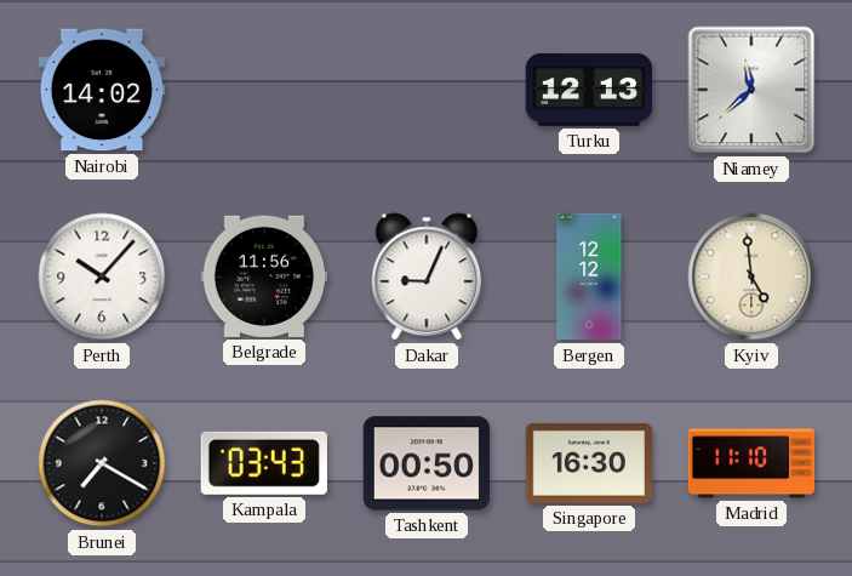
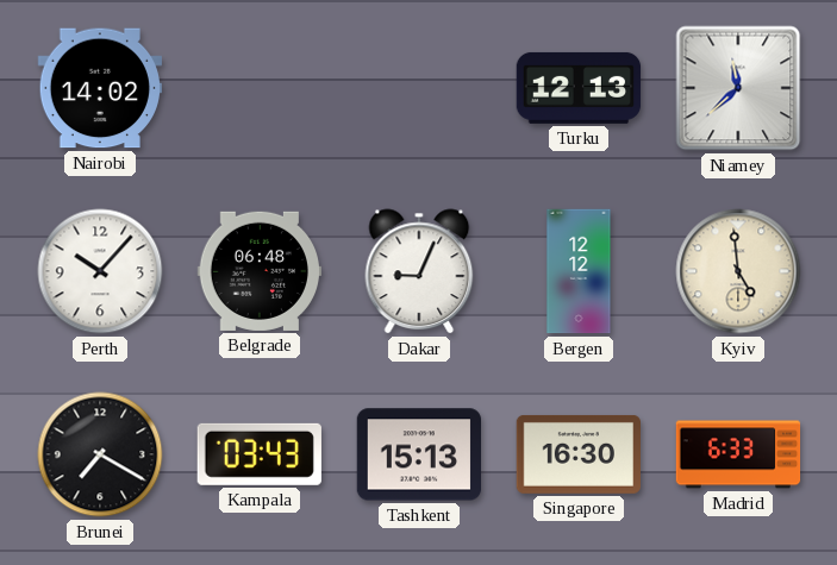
Belgrade: 11:56 -> 06:48 (258, 271)
Tashkent: 00:50 -> 15:13 (418, 454)
Madrid: 11:10 -> 6:33 (738, 454)
